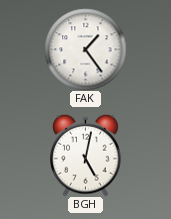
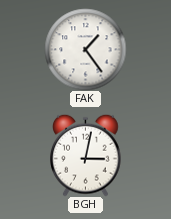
BGH: 5:02 -> 3:02 (86, 155)
